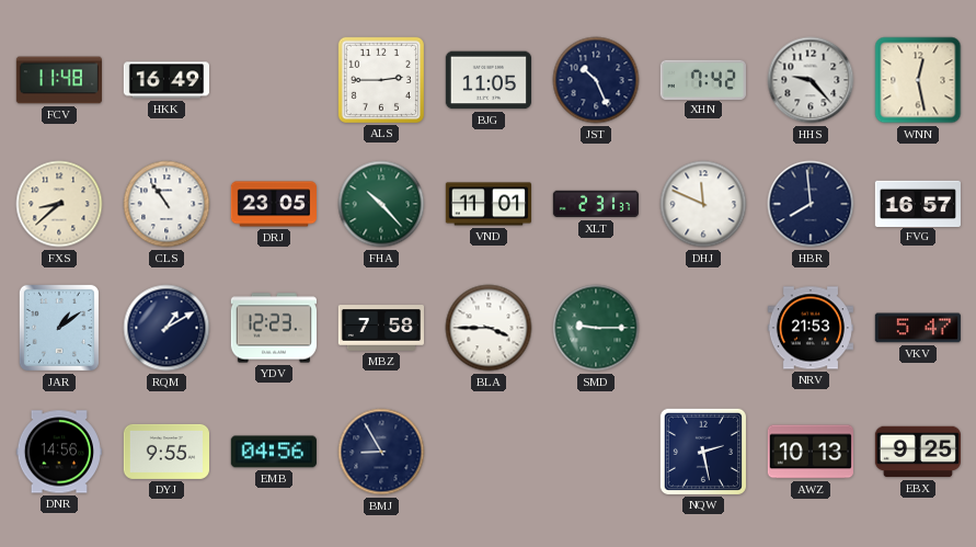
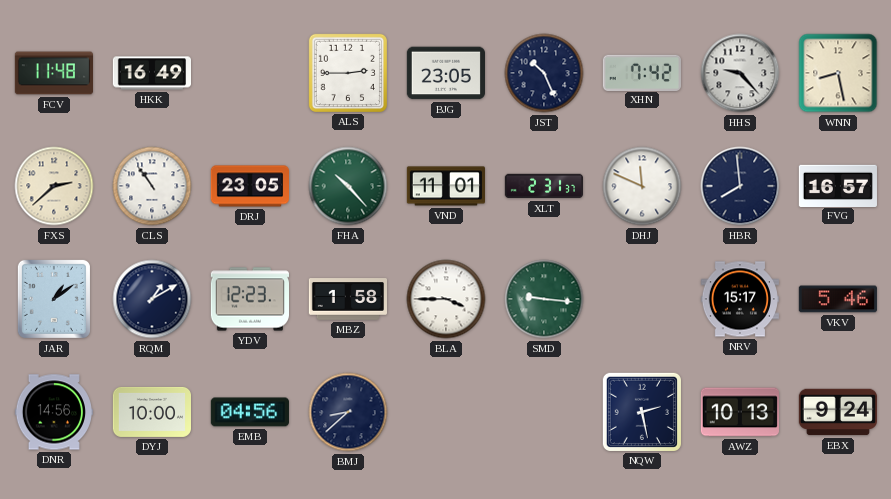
BJG: 11:05 -> 23:05 (445, 73)
WNN: 12:28 -> 8:28 (838, 73)
FXS: 8:38 -> 2:38 (54, 186)
MBZ: 7:58 -> 1:58 (347, 299)
SMD: 9:15 -> 9:16 (544, 299)
NRV: 21:53 -> 15:17 (740, 299)
VKV: 5:47 -> 5:46 (838, 299)
DYJ: 9:55 -> 10:00 (151, 412)
BMJ: 8:55 -> 8:38 (348, 412)
EBX: 9:25 -> 9:24 (837, 412)
